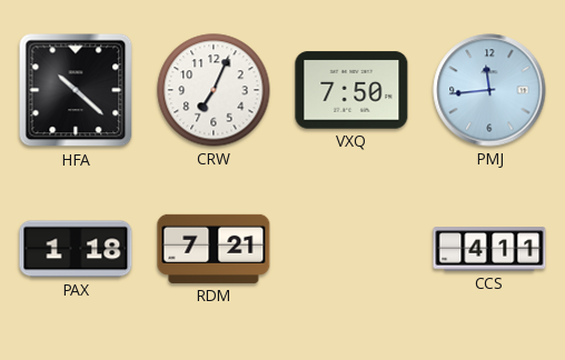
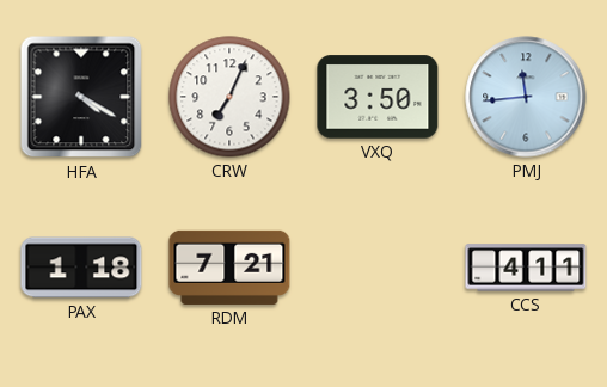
HFA: 10:22 -> 4:20 (81, 97)
VXQ: 7:50 -> 3:50 (378, 97)
